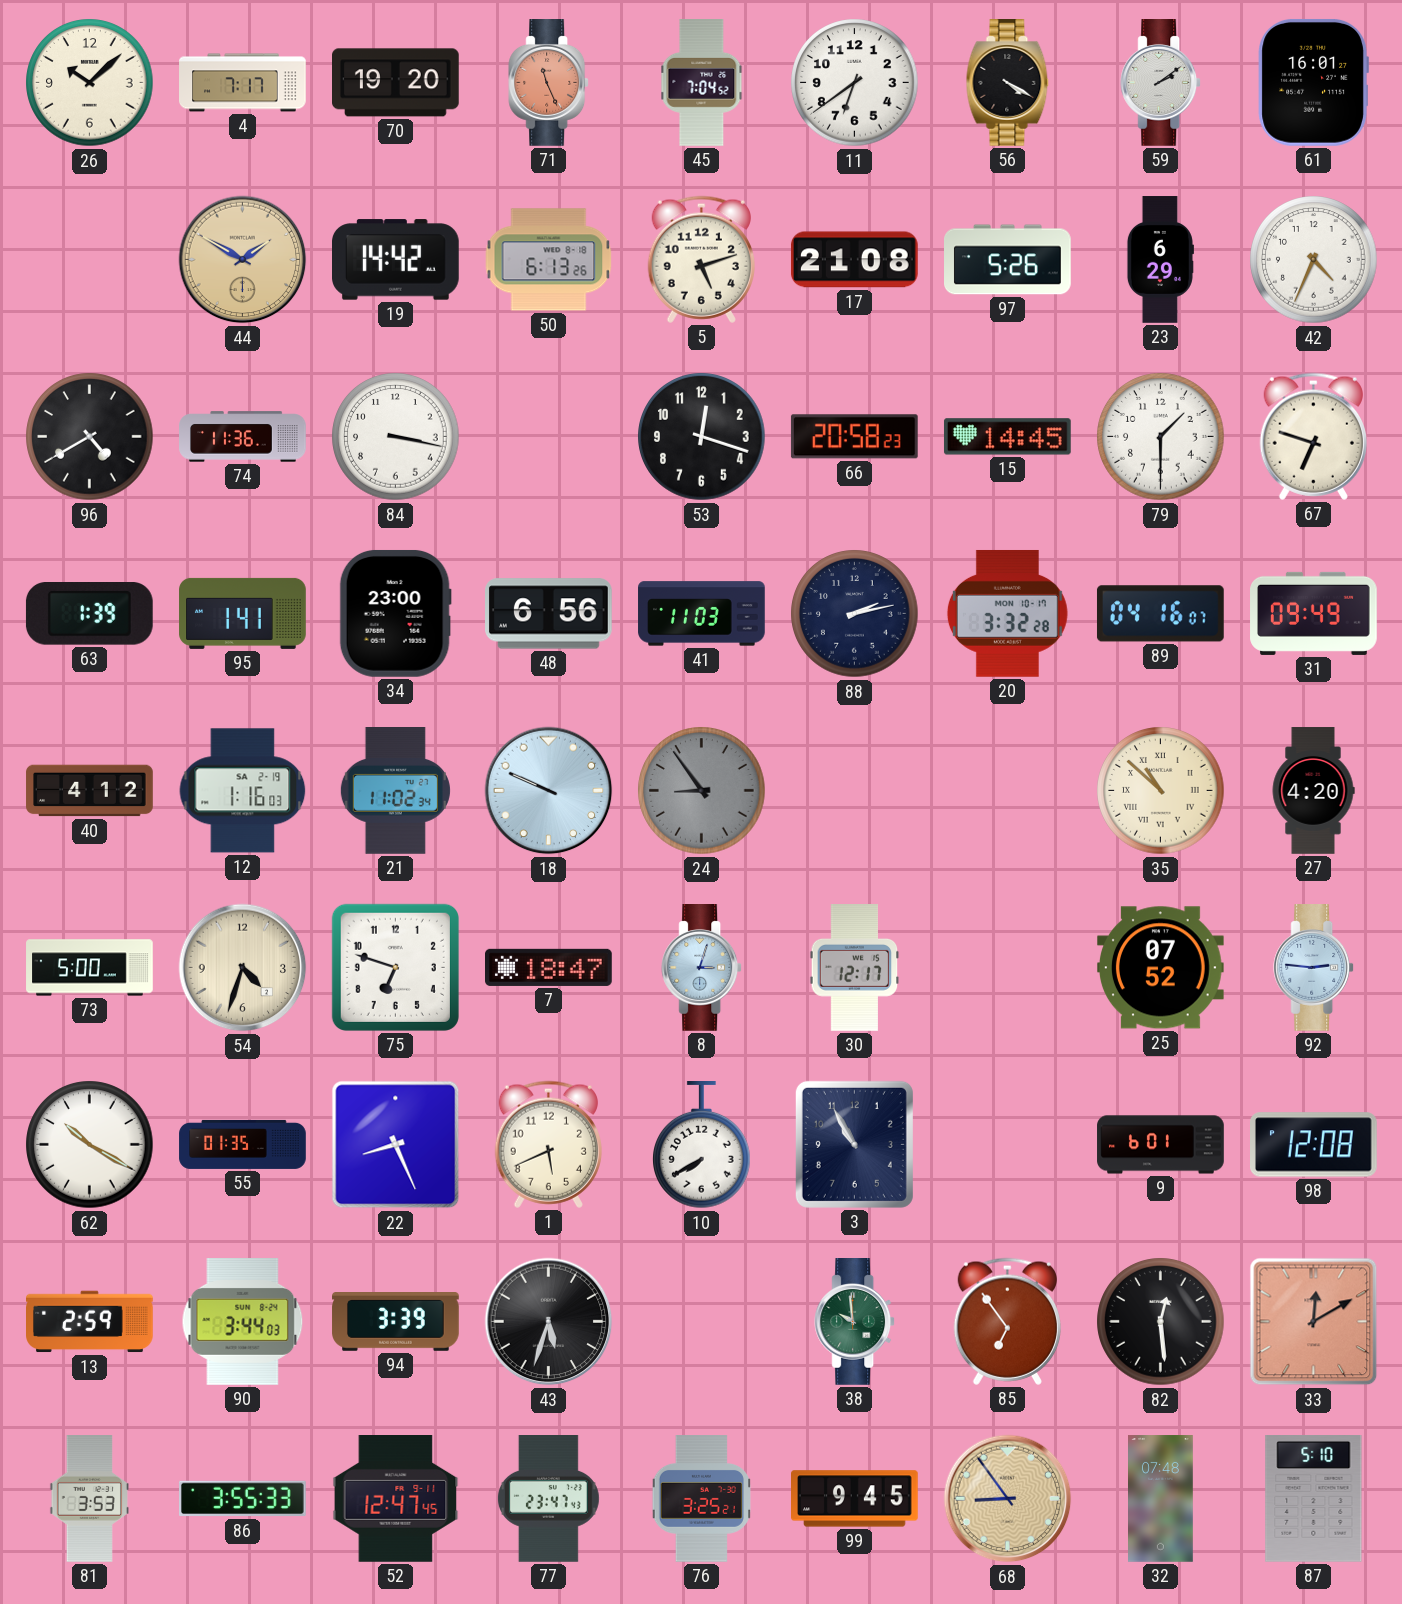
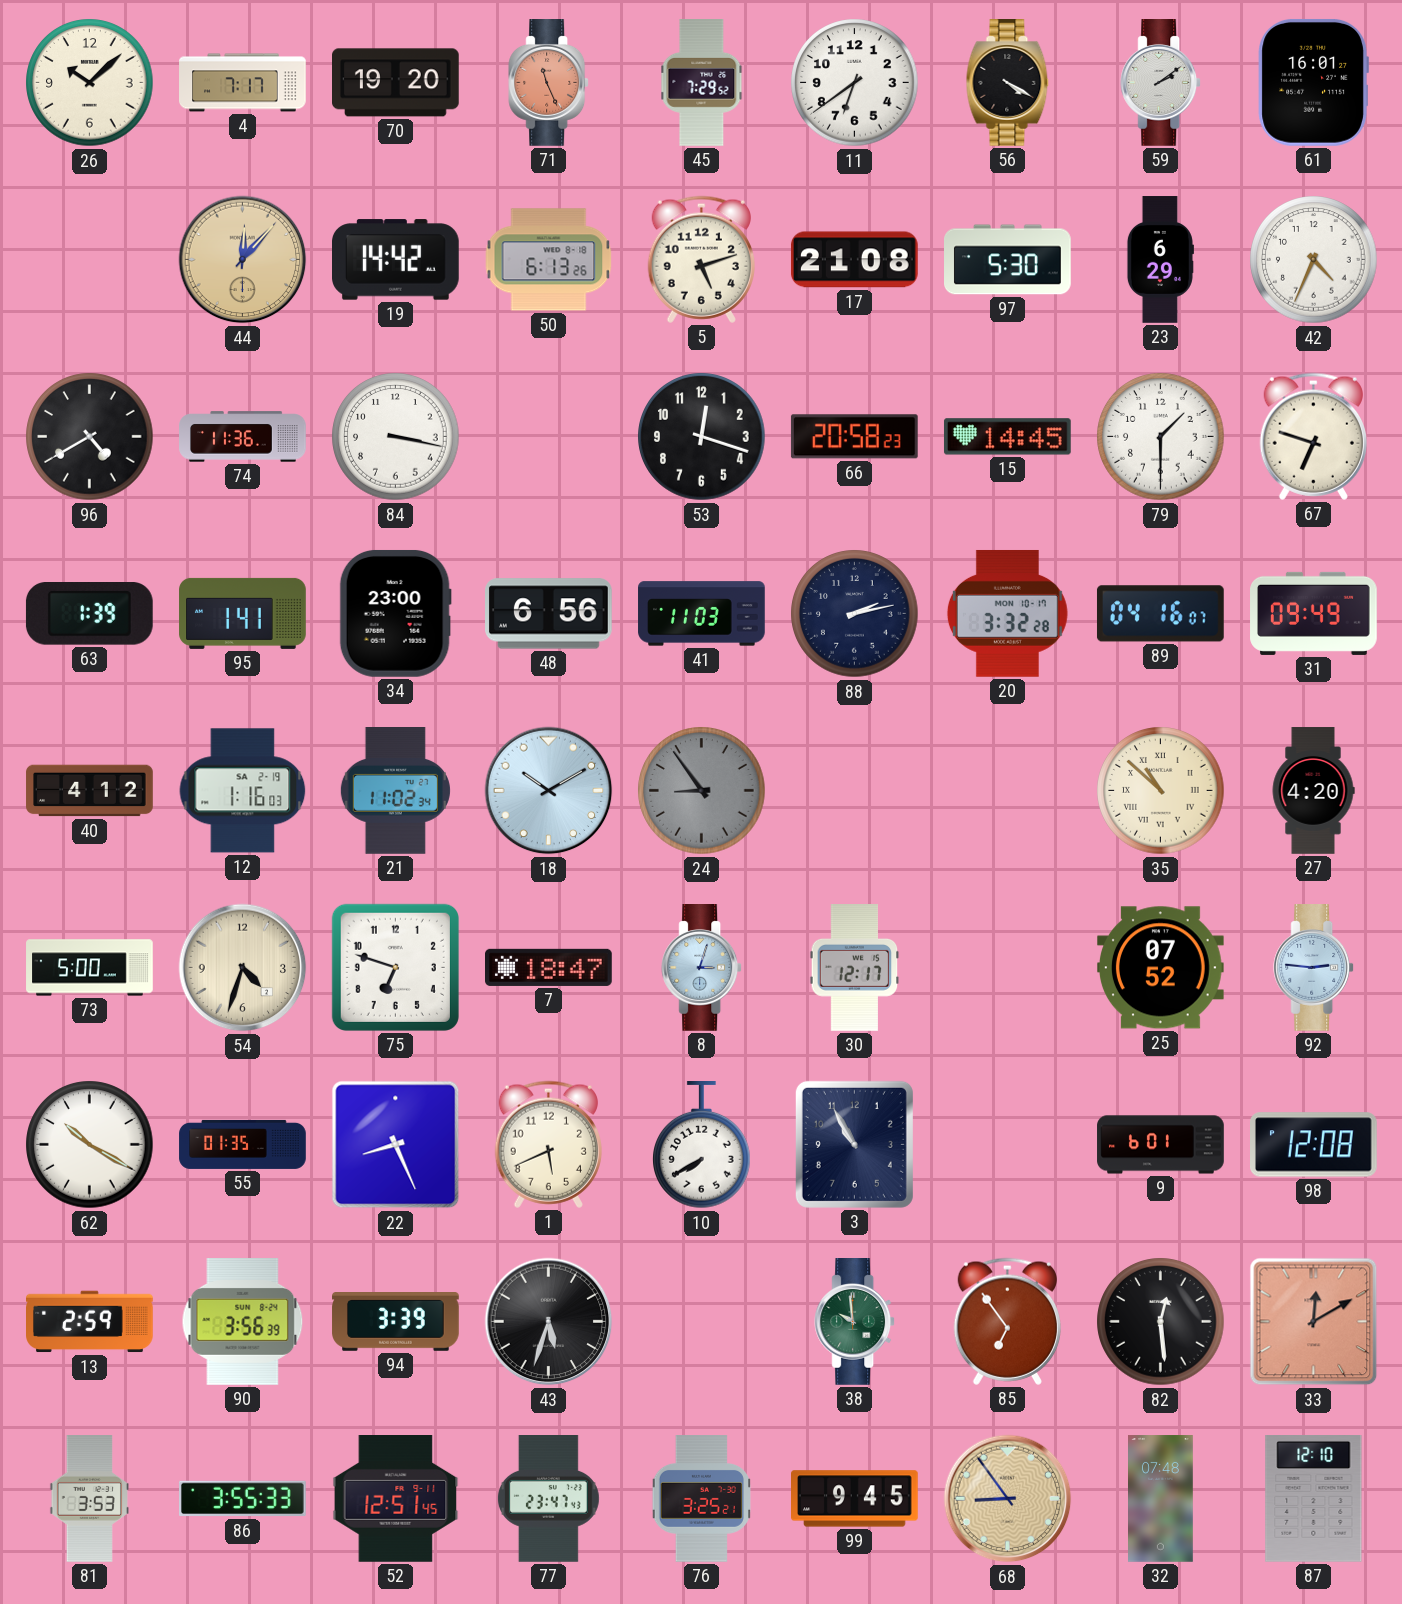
45: 7:04 -> 7:29 (702, 83)
44: 1:50 -> 12:07 (243, 260)
97: 5:26 -> 5:30 (1008, 260)
18: 9:49 -> 10:10 (549, 791)
90: 3:44 -> 3:56 (243, 1322)
52: 12:47 -> 12:51 (396, 1499)
87: 5:10 -> 12:10 (1314, 1499)
